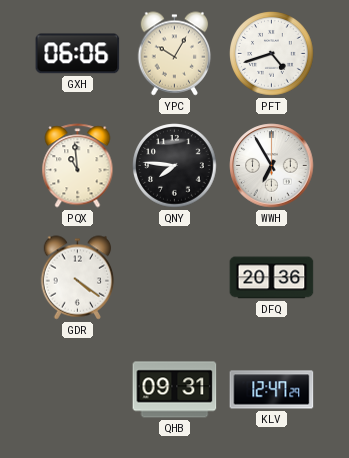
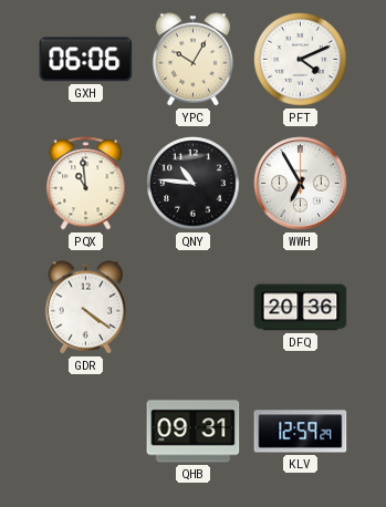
PFT: 4:42 -> 4:11 (301, 60)
QNY: 7:46 -> 10:46 (194, 184)
KLV: 12:47 -> 12:59 (301, 432)
